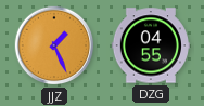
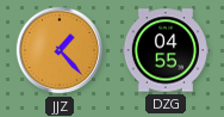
JJZ: 1:26 -> 1:23 (60, 50)
